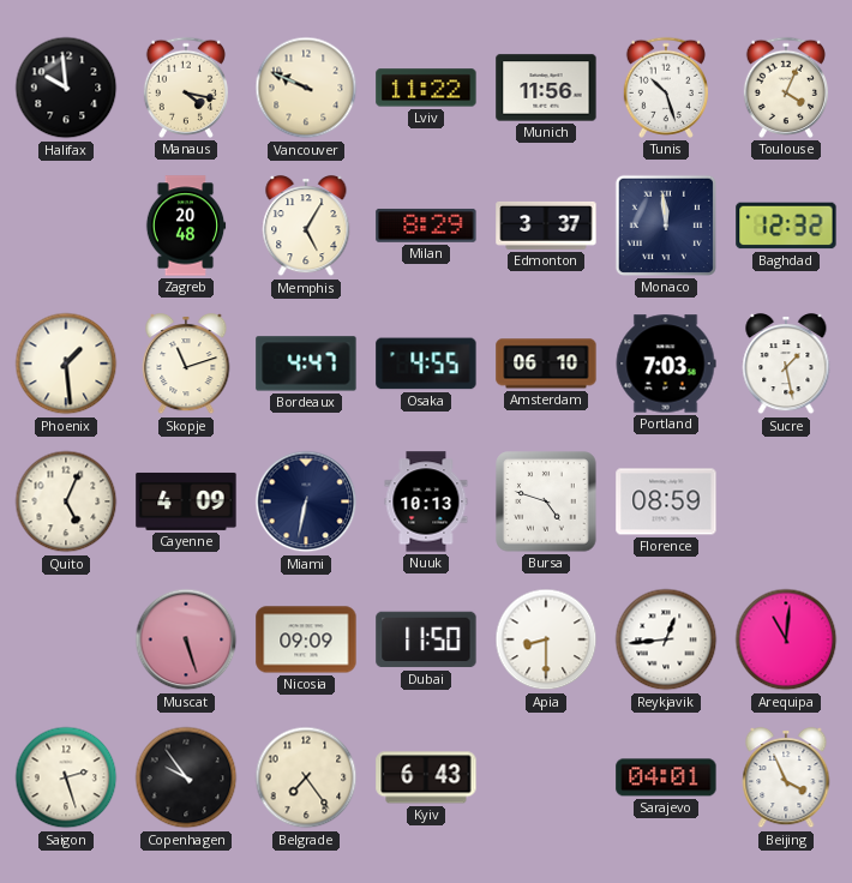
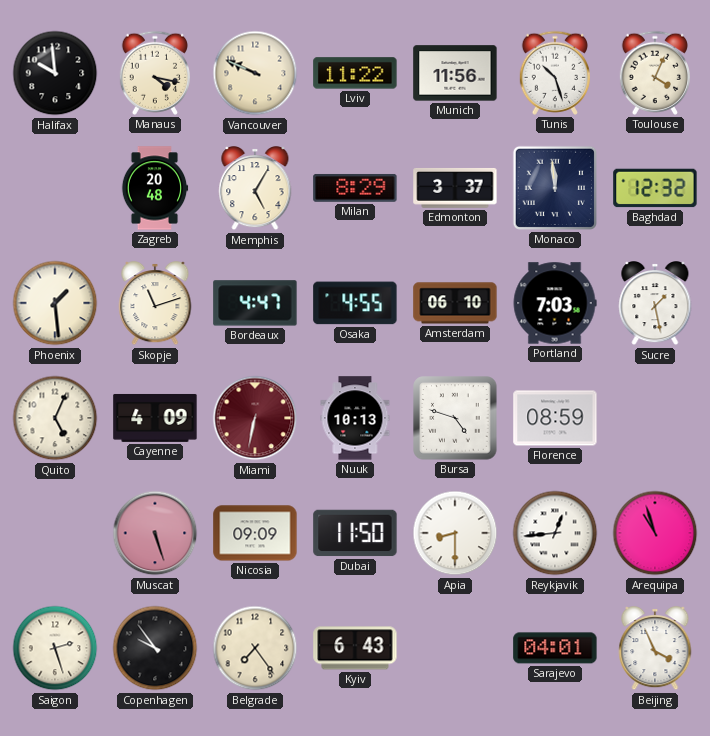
Miami dial: navy -> burgundy (255, 418)
Arequipa: 11:01 -> 10:57 (655, 533)
